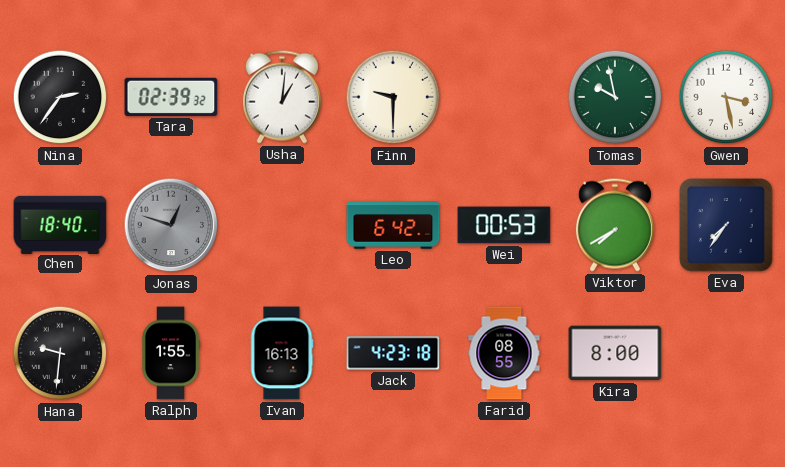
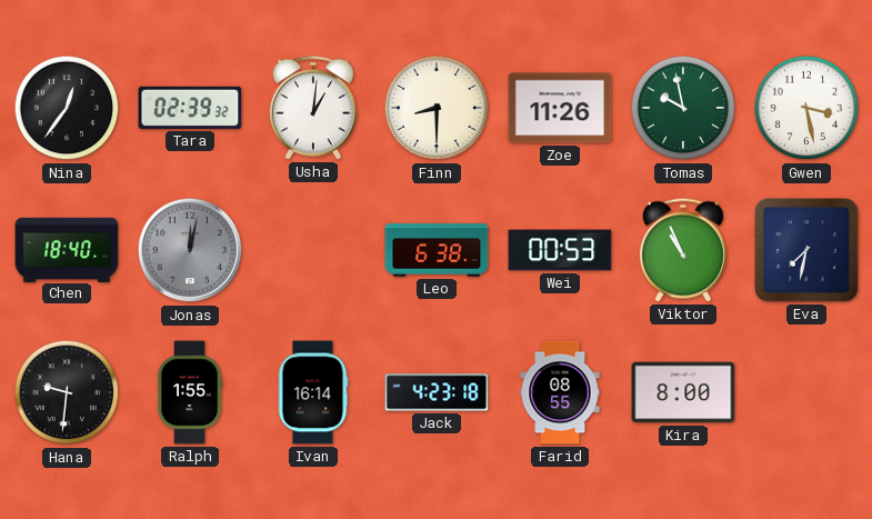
Nina: 2:36 -> 12:36 (67, 108)
Finn: 9:30 -> 8:30 (437, 108)
Zoe: none -> 11:26 (560, 108)
Jonas: 12:48 -> 12:02 (190, 250)
Leo: 6:42 -> 6:38 (437, 250)
Viktor: 7:40 -> 10:56 (683, 250)
Eva: 7:36 -> 7:32 (806, 250)
Ivan: 16:13 -> 16:14 (313, 392)
